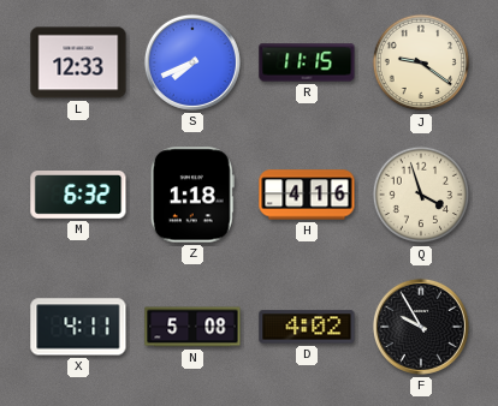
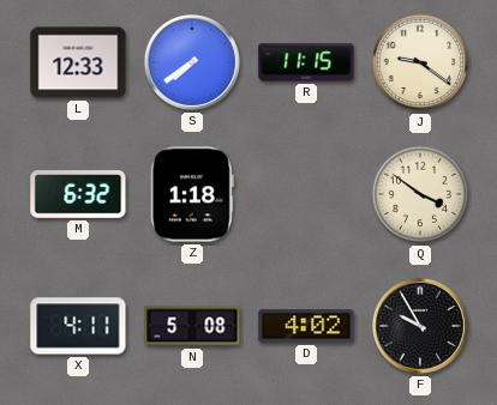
S: 7:41 -> 7:39 (192, 62)
H: 4:16 -> none (307, 195)
Q: 3:57 -> 3:51 (420, 194)
